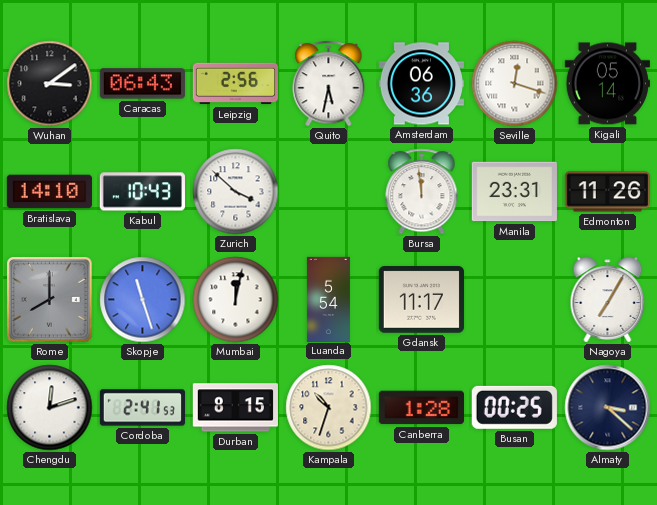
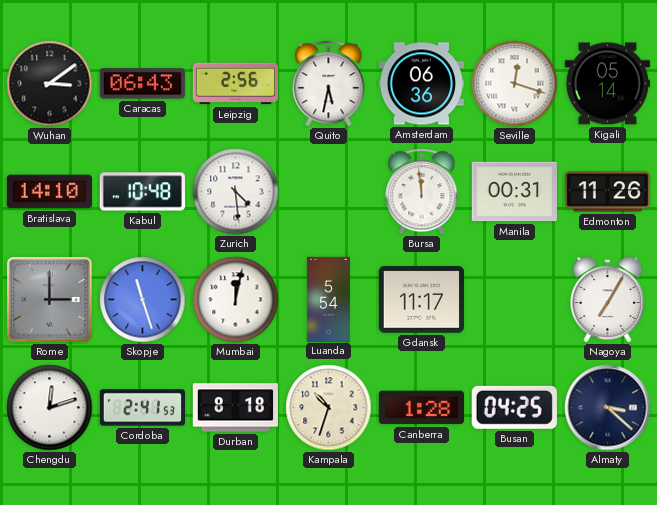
Kabul: 10:43 -> 10:48 (142, 192)
Zurich: 3:52 -> 4:29 (236, 192)
Manila: 23:31 -> 00:31 (514, 192)
Rome: 8:00 -> 3:00 (50, 300)
Durban: 8:15 -> 8:18 (235, 408)
Busan: 00:25 -> 04:25 (514, 407)
